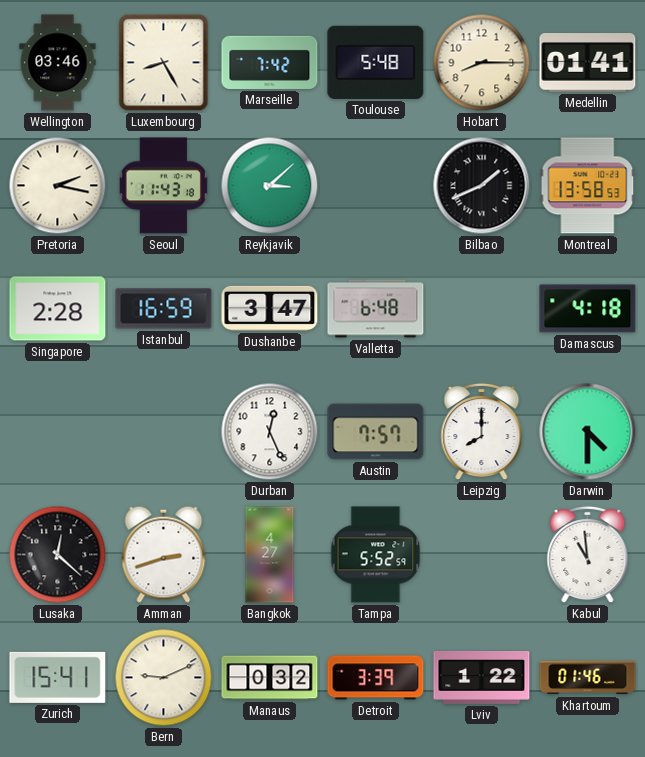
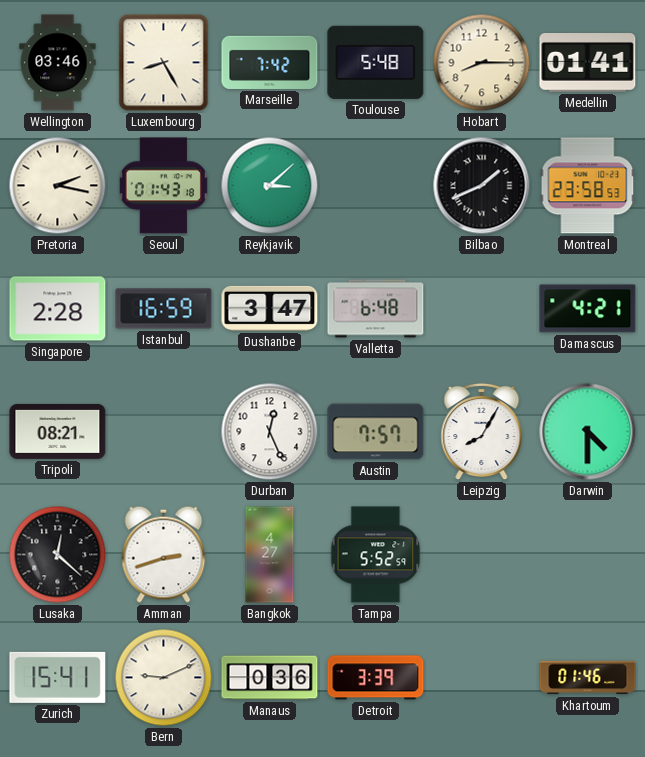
Seoul: 11:43 -> 01:43 (163, 186)
Montreal: 13:58 -> 23:58 (588, 186)
Damascus: 4:18 -> 4:21 (588, 309)
Tripoli: none -> 08:21 (58, 431)
Leipzig: 8:00 -> 8:05 (482, 432)
Kabul: 10:59 -> none (588, 555)
Manaus: 0:32 -> 0:36 (270, 678)
Lviv: 1:22 -> none (482, 677)
